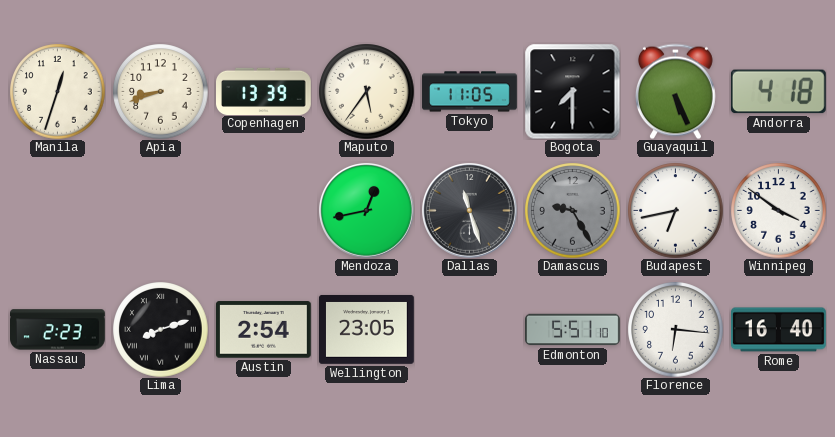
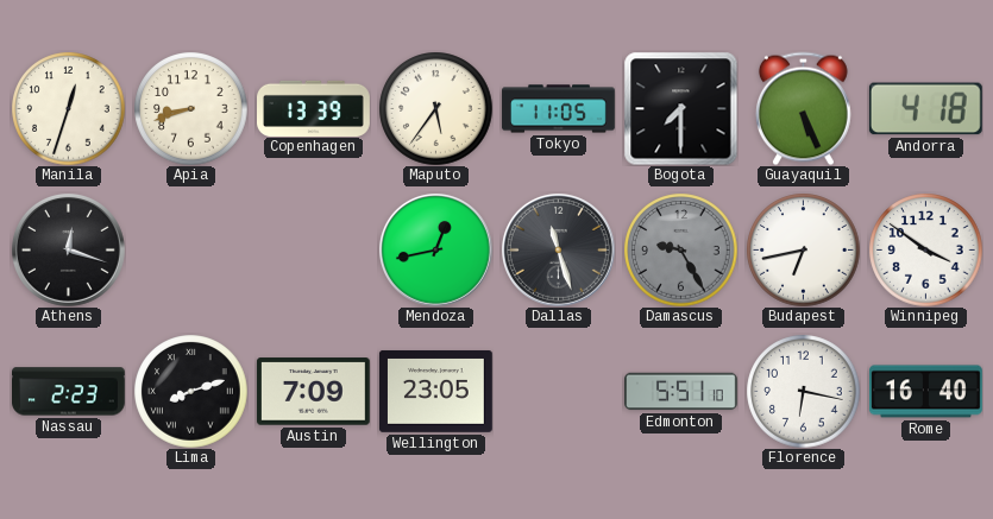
Athens: none -> 12:18 (68, 249)
Austin: 2:54 -> 7:09 (313, 392)
Florence: 6:16 -> 6:17 (803, 391)
